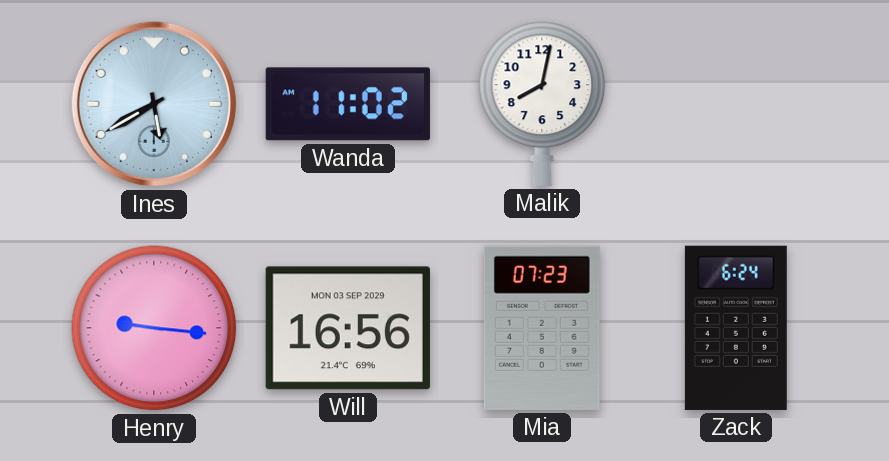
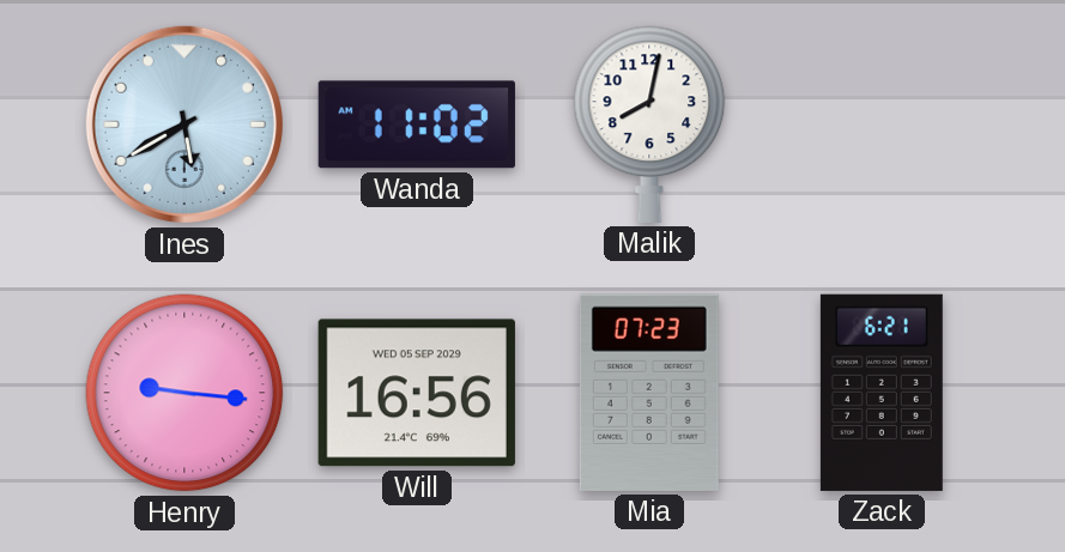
Will date: MON 03 SEP 2029 -> WED 05 SEP 2029 (417, 393)
Zack: 6:24 -> 6:21 (882, 393)
